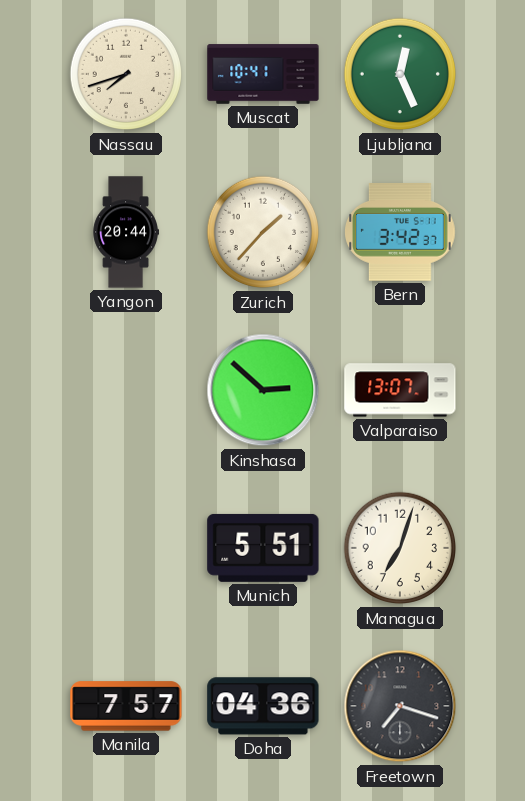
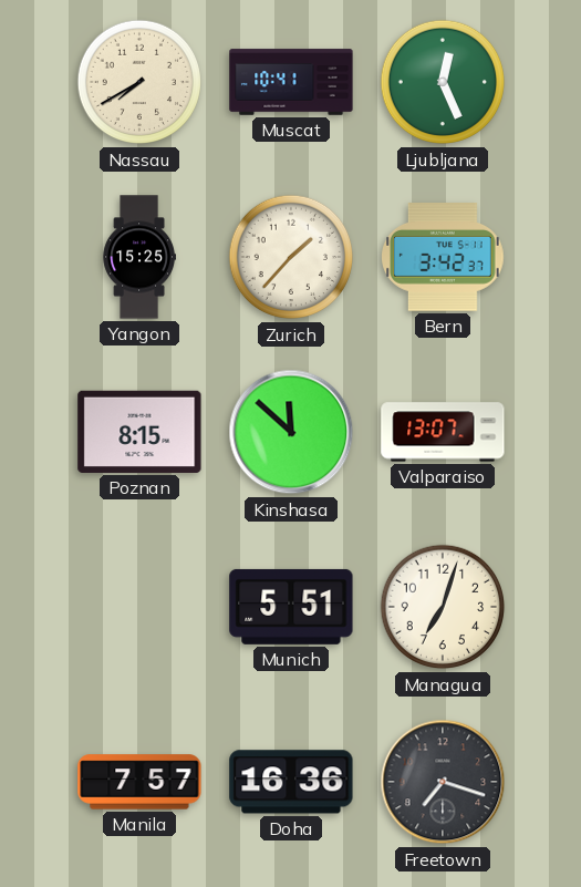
Nassau: 7:42 -> 7:40 (139, 82)
Yangon: 20:44 -> 15:25 (138, 257)
Poznan: none -> 8:15 (139, 432)
Kinshasa: 2:52 -> 11:52 (291, 432)
Doha: 04:36 -> 16:36 (291, 782)
